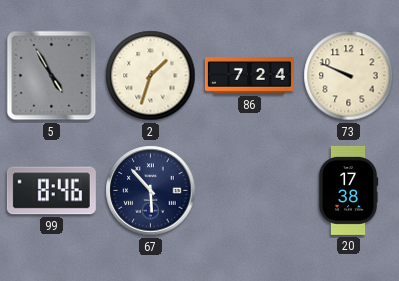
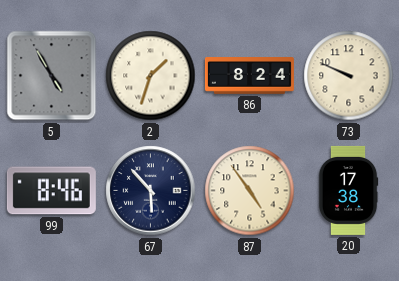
86: 7:24 -> 8:24 (249, 76)
87: none -> 4:54 (250, 191)
